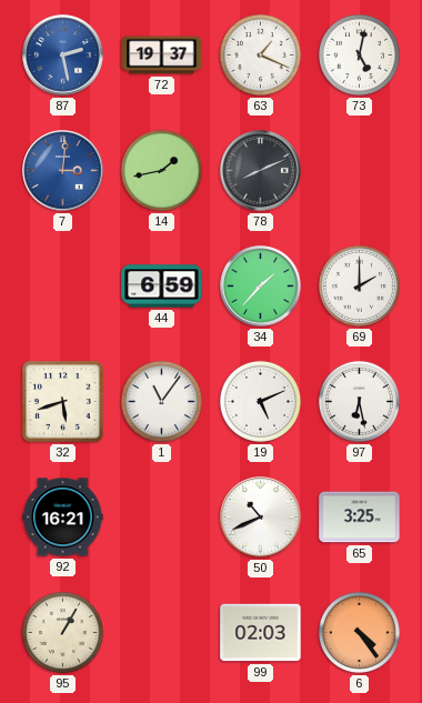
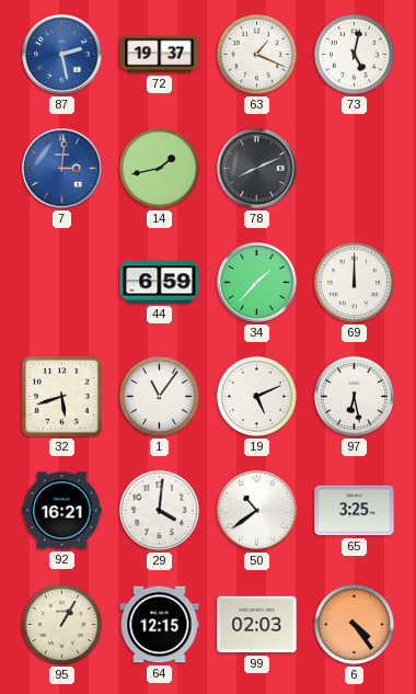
69: 2:00 -> 12:00 (354, 282)
29: none -> 4:01 (159, 510)
50: 10:41 -> 10:39 (257, 511)
64: none -> 12:15 (160, 625)
